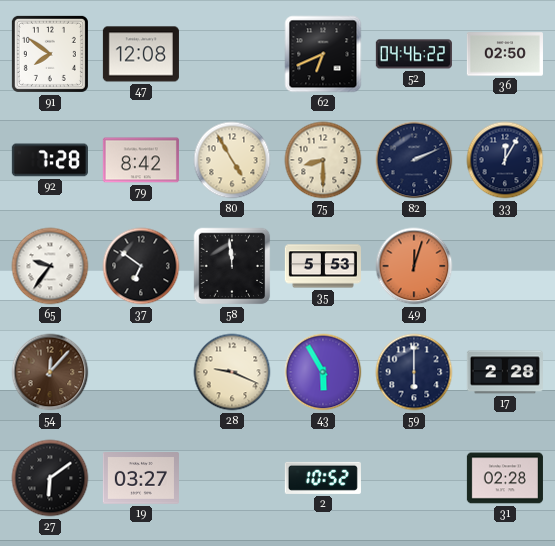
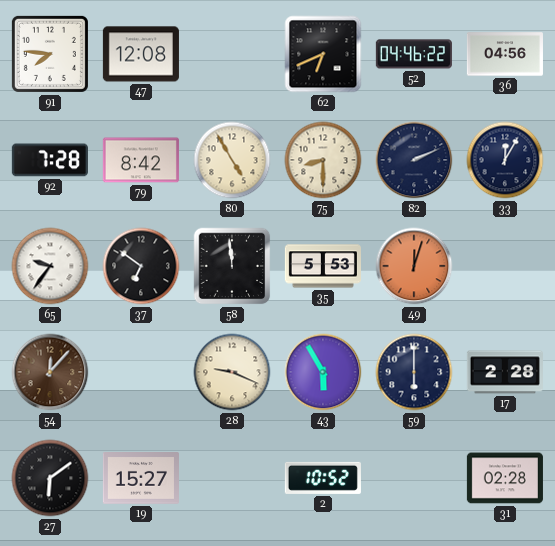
91: 7:51 -> 7:46 (50, 54)
36: 02:50 -> 04:56 (505, 54)
19: 03:27 -> 15:27 (141, 478)
